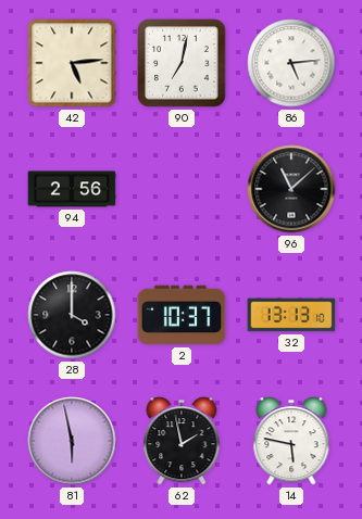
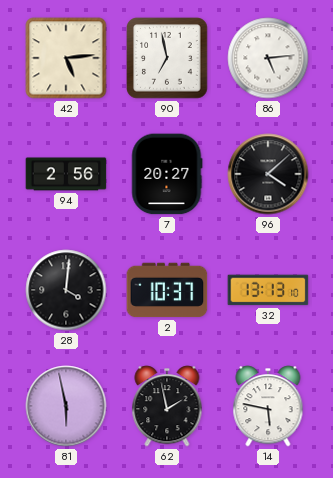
90: 7:02 -> 6:58 (167, 58)
7: none -> 20:27 (167, 174)
96: 11:08 -> 4:08 (268, 174)
28: 4:00 -> 4:01 (66, 290)
